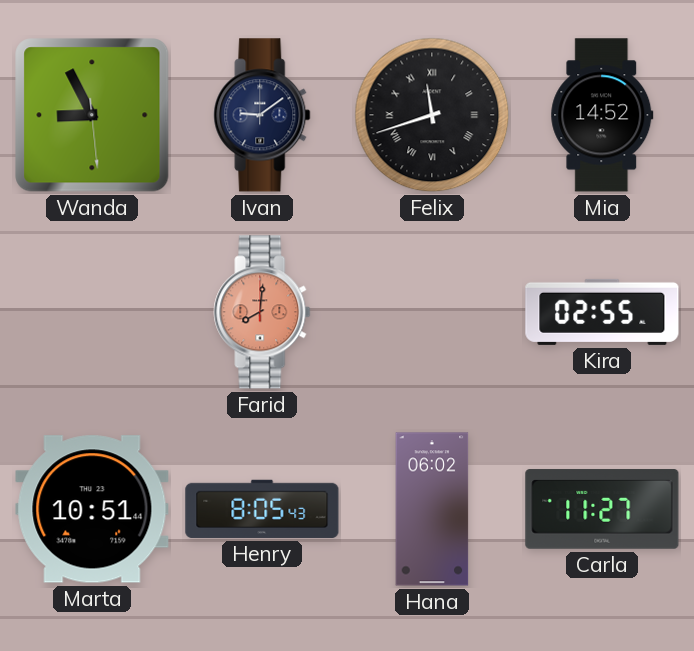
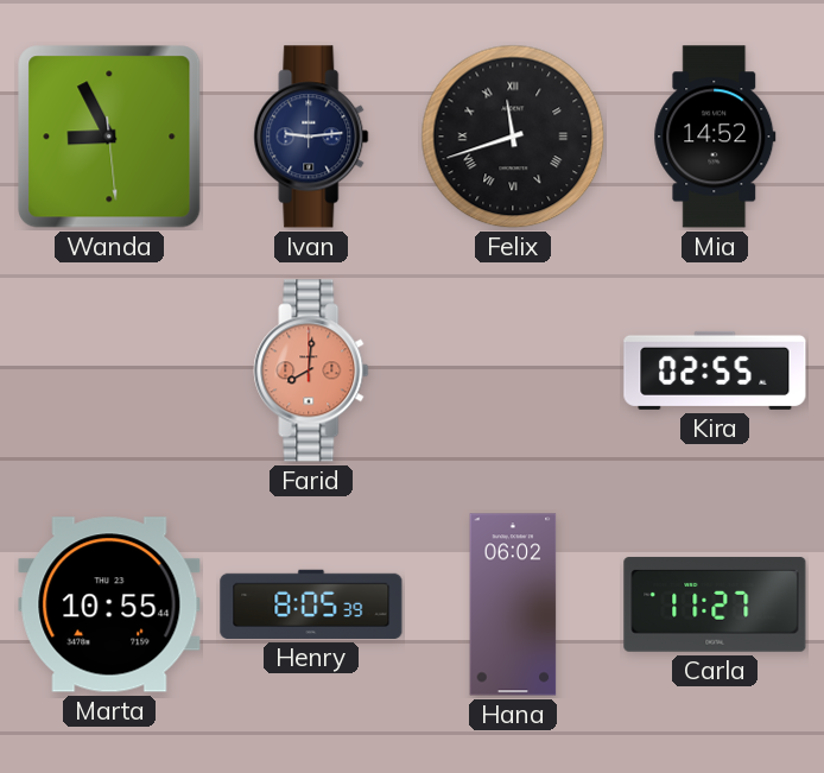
Ivan: 9:09 -> 9:14 (311, 137)
Marta: 10:51 -> 10:55 (109, 604)
Henry: 8:05:43 -> 8:05:39 (311, 604)
